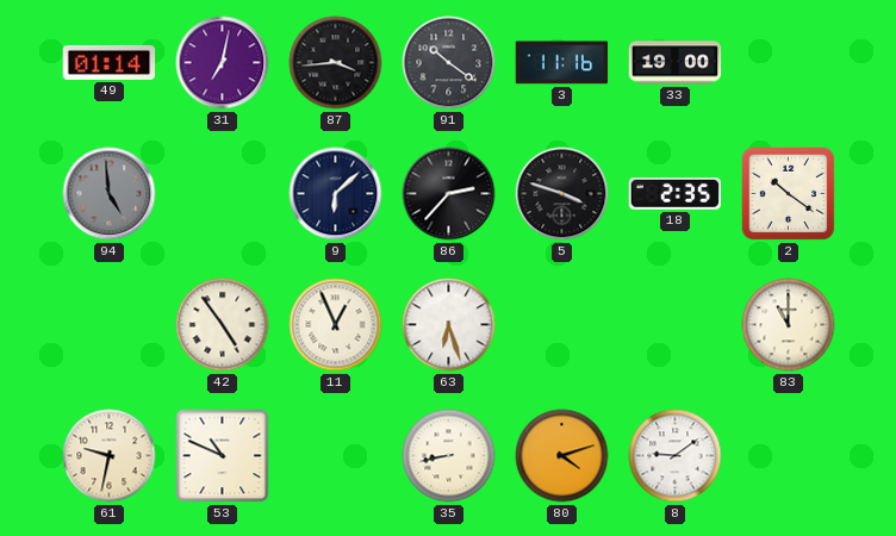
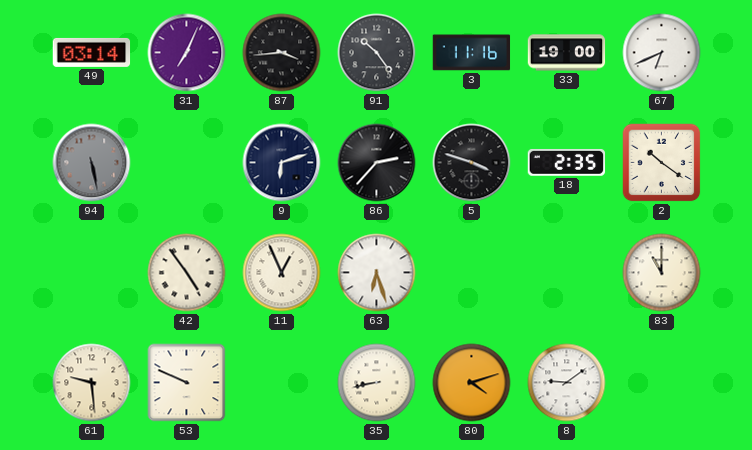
49: 01:14 -> 03:14 (92, 52)
31: 7:02 -> 7:04 (187, 53)
91: 10:21 -> 10:24 (377, 53)
67: none -> 6:41 (662, 53)
94: 4:59 -> 5:28 (92, 163)
9: 6:08 -> 6:12 (282, 163)
61: 9:32 -> 9:29 (92, 383)
53: 10:49 -> 9:49 (187, 383)
